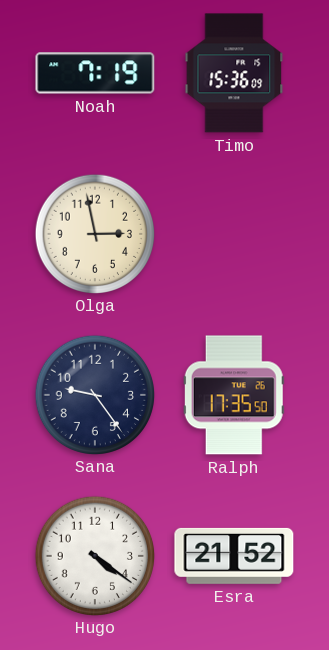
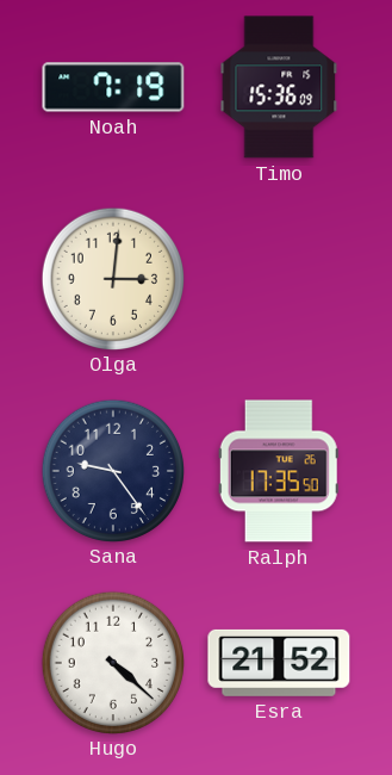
Olga: 2:58 -> 3:01 (112, 278)
Hugo: 4:21 -> 4:22 (112, 662)
